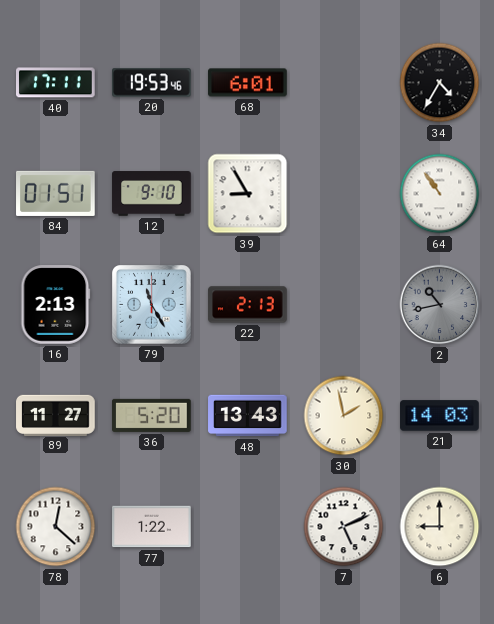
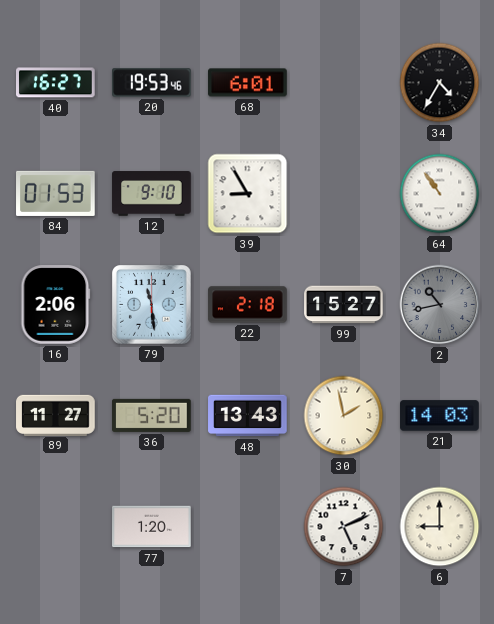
40: 17:11 -> 16:27 (56, 83)
84: 01:51 -> 01:53 (56, 193)
16: 2:13 -> 2:06 (56, 305)
79: 11:25 -> 11:29 (152, 305)
22: 2:13 -> 2:18 (248, 305)
99: none -> 15:27 (344, 305)
78: 12:22 -> none (56, 527)
77: 1:22 -> 1:20 (152, 527)
